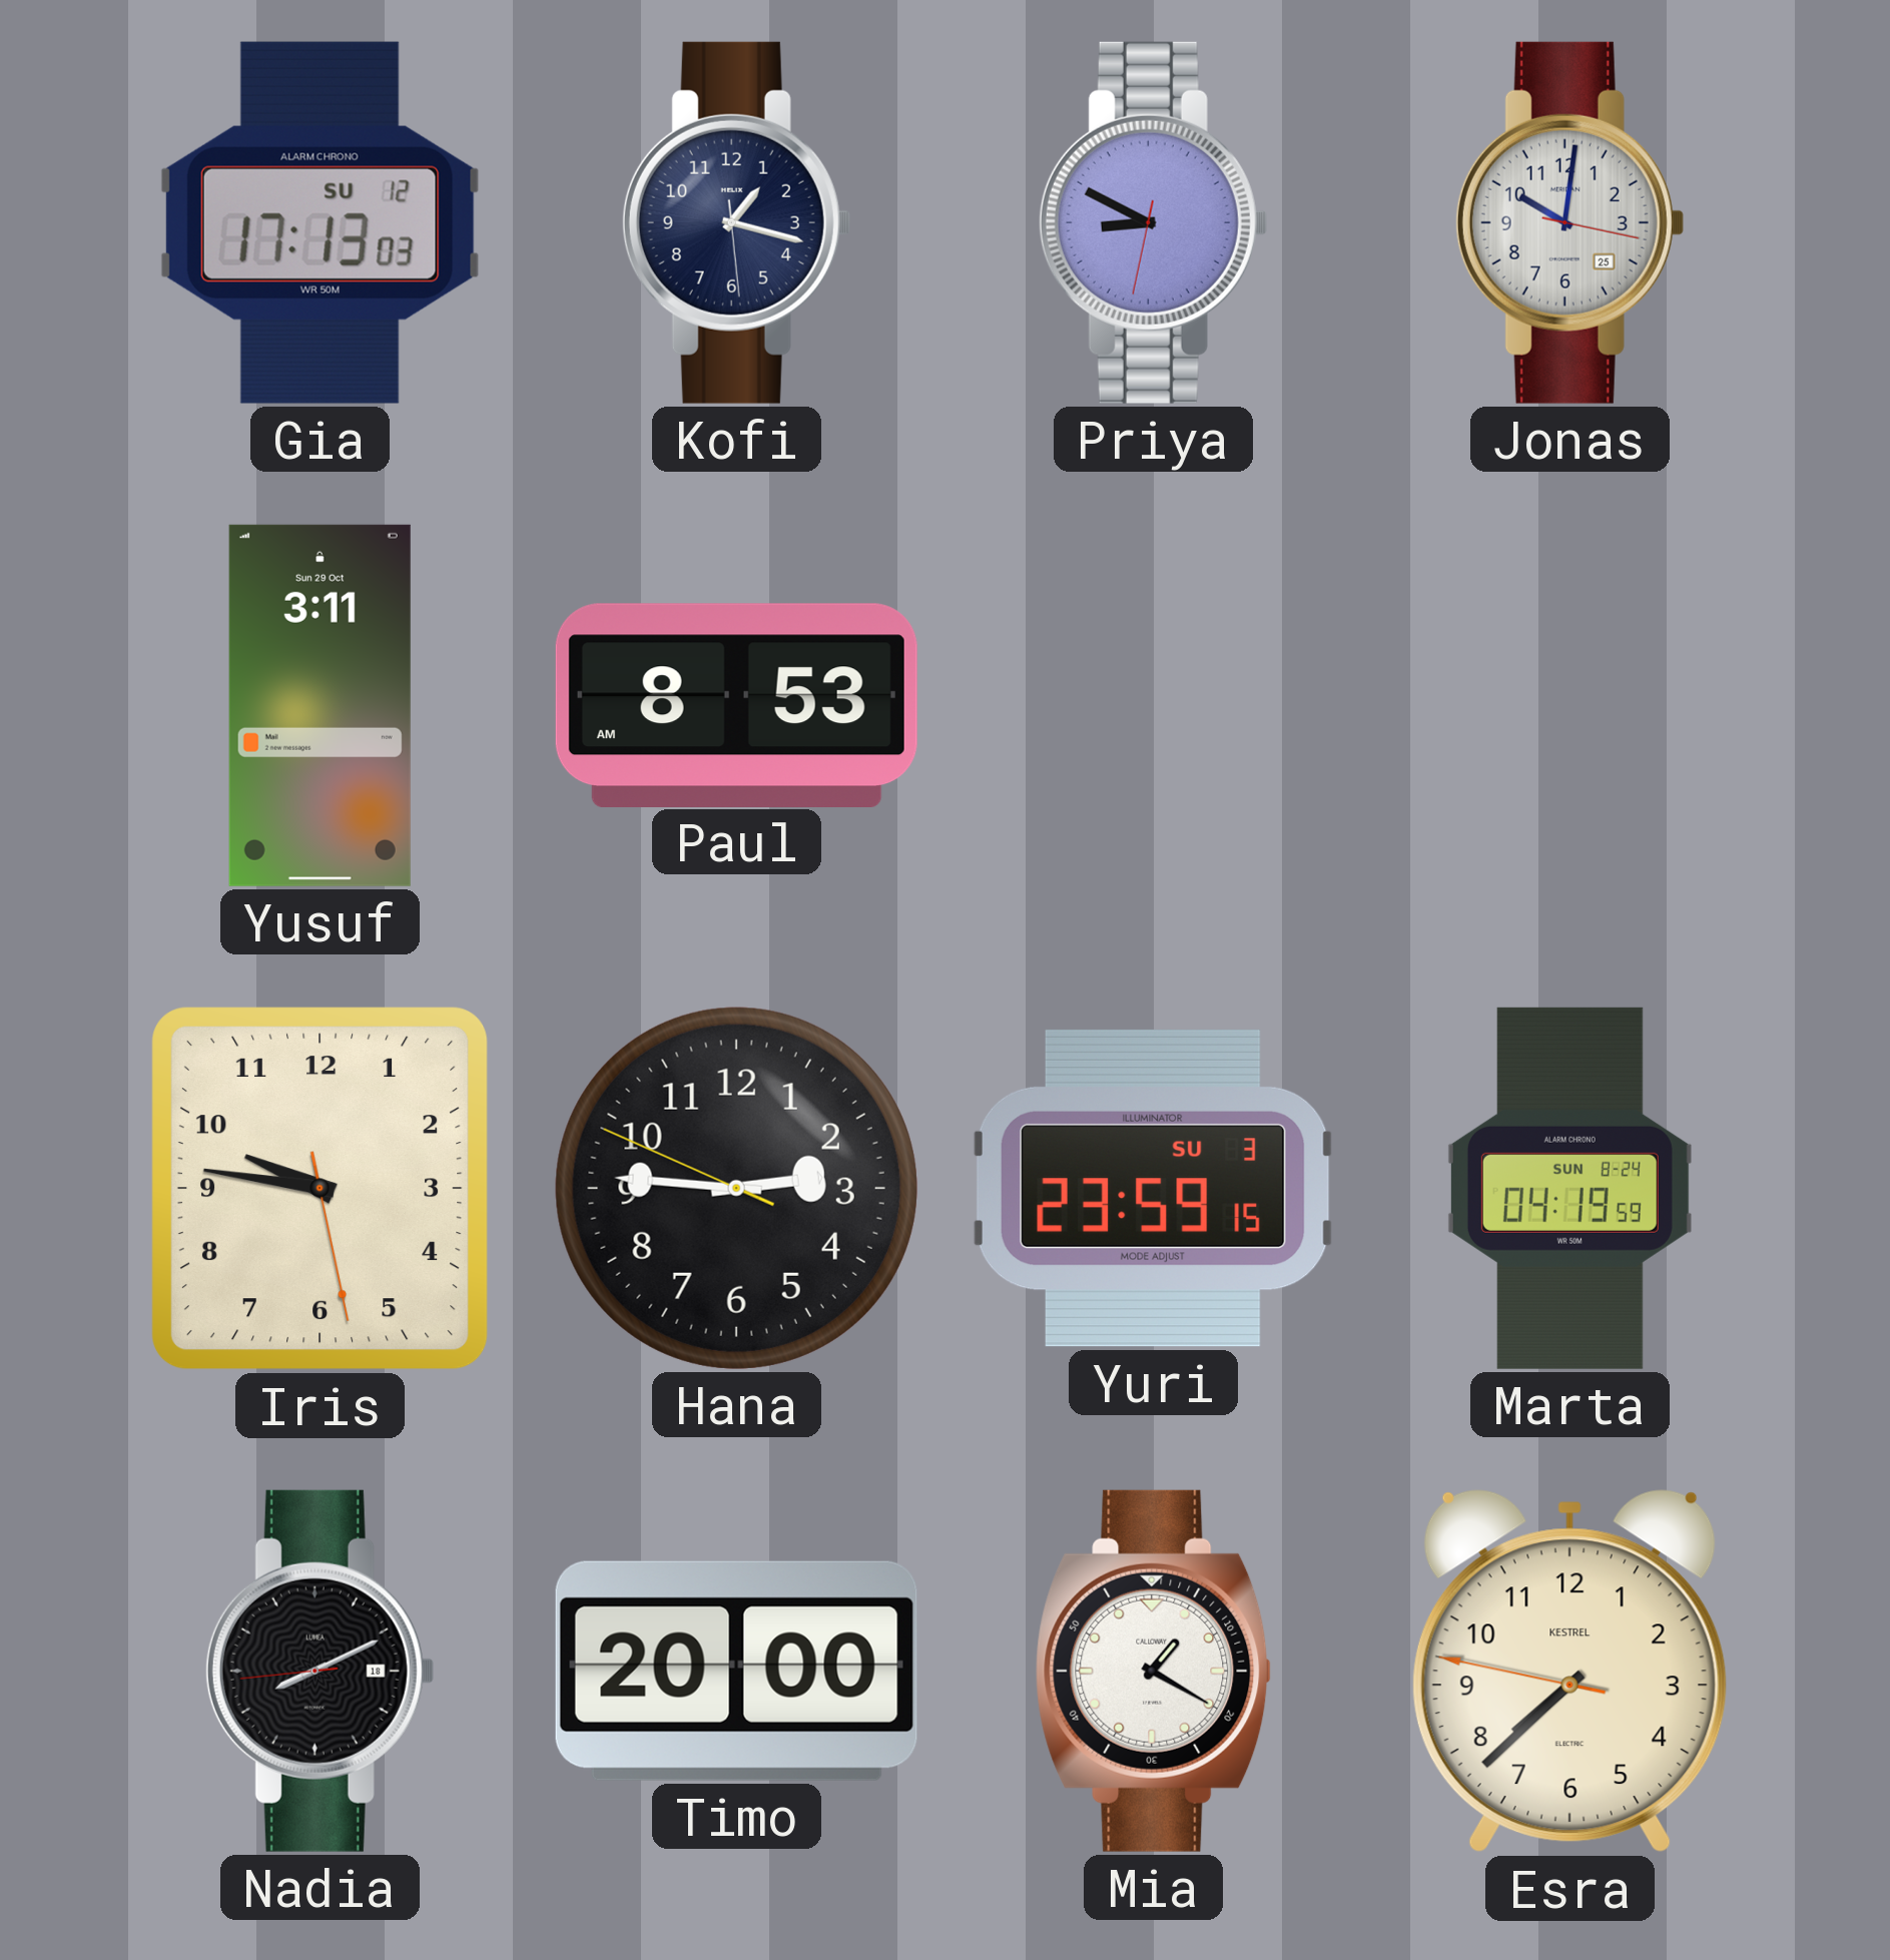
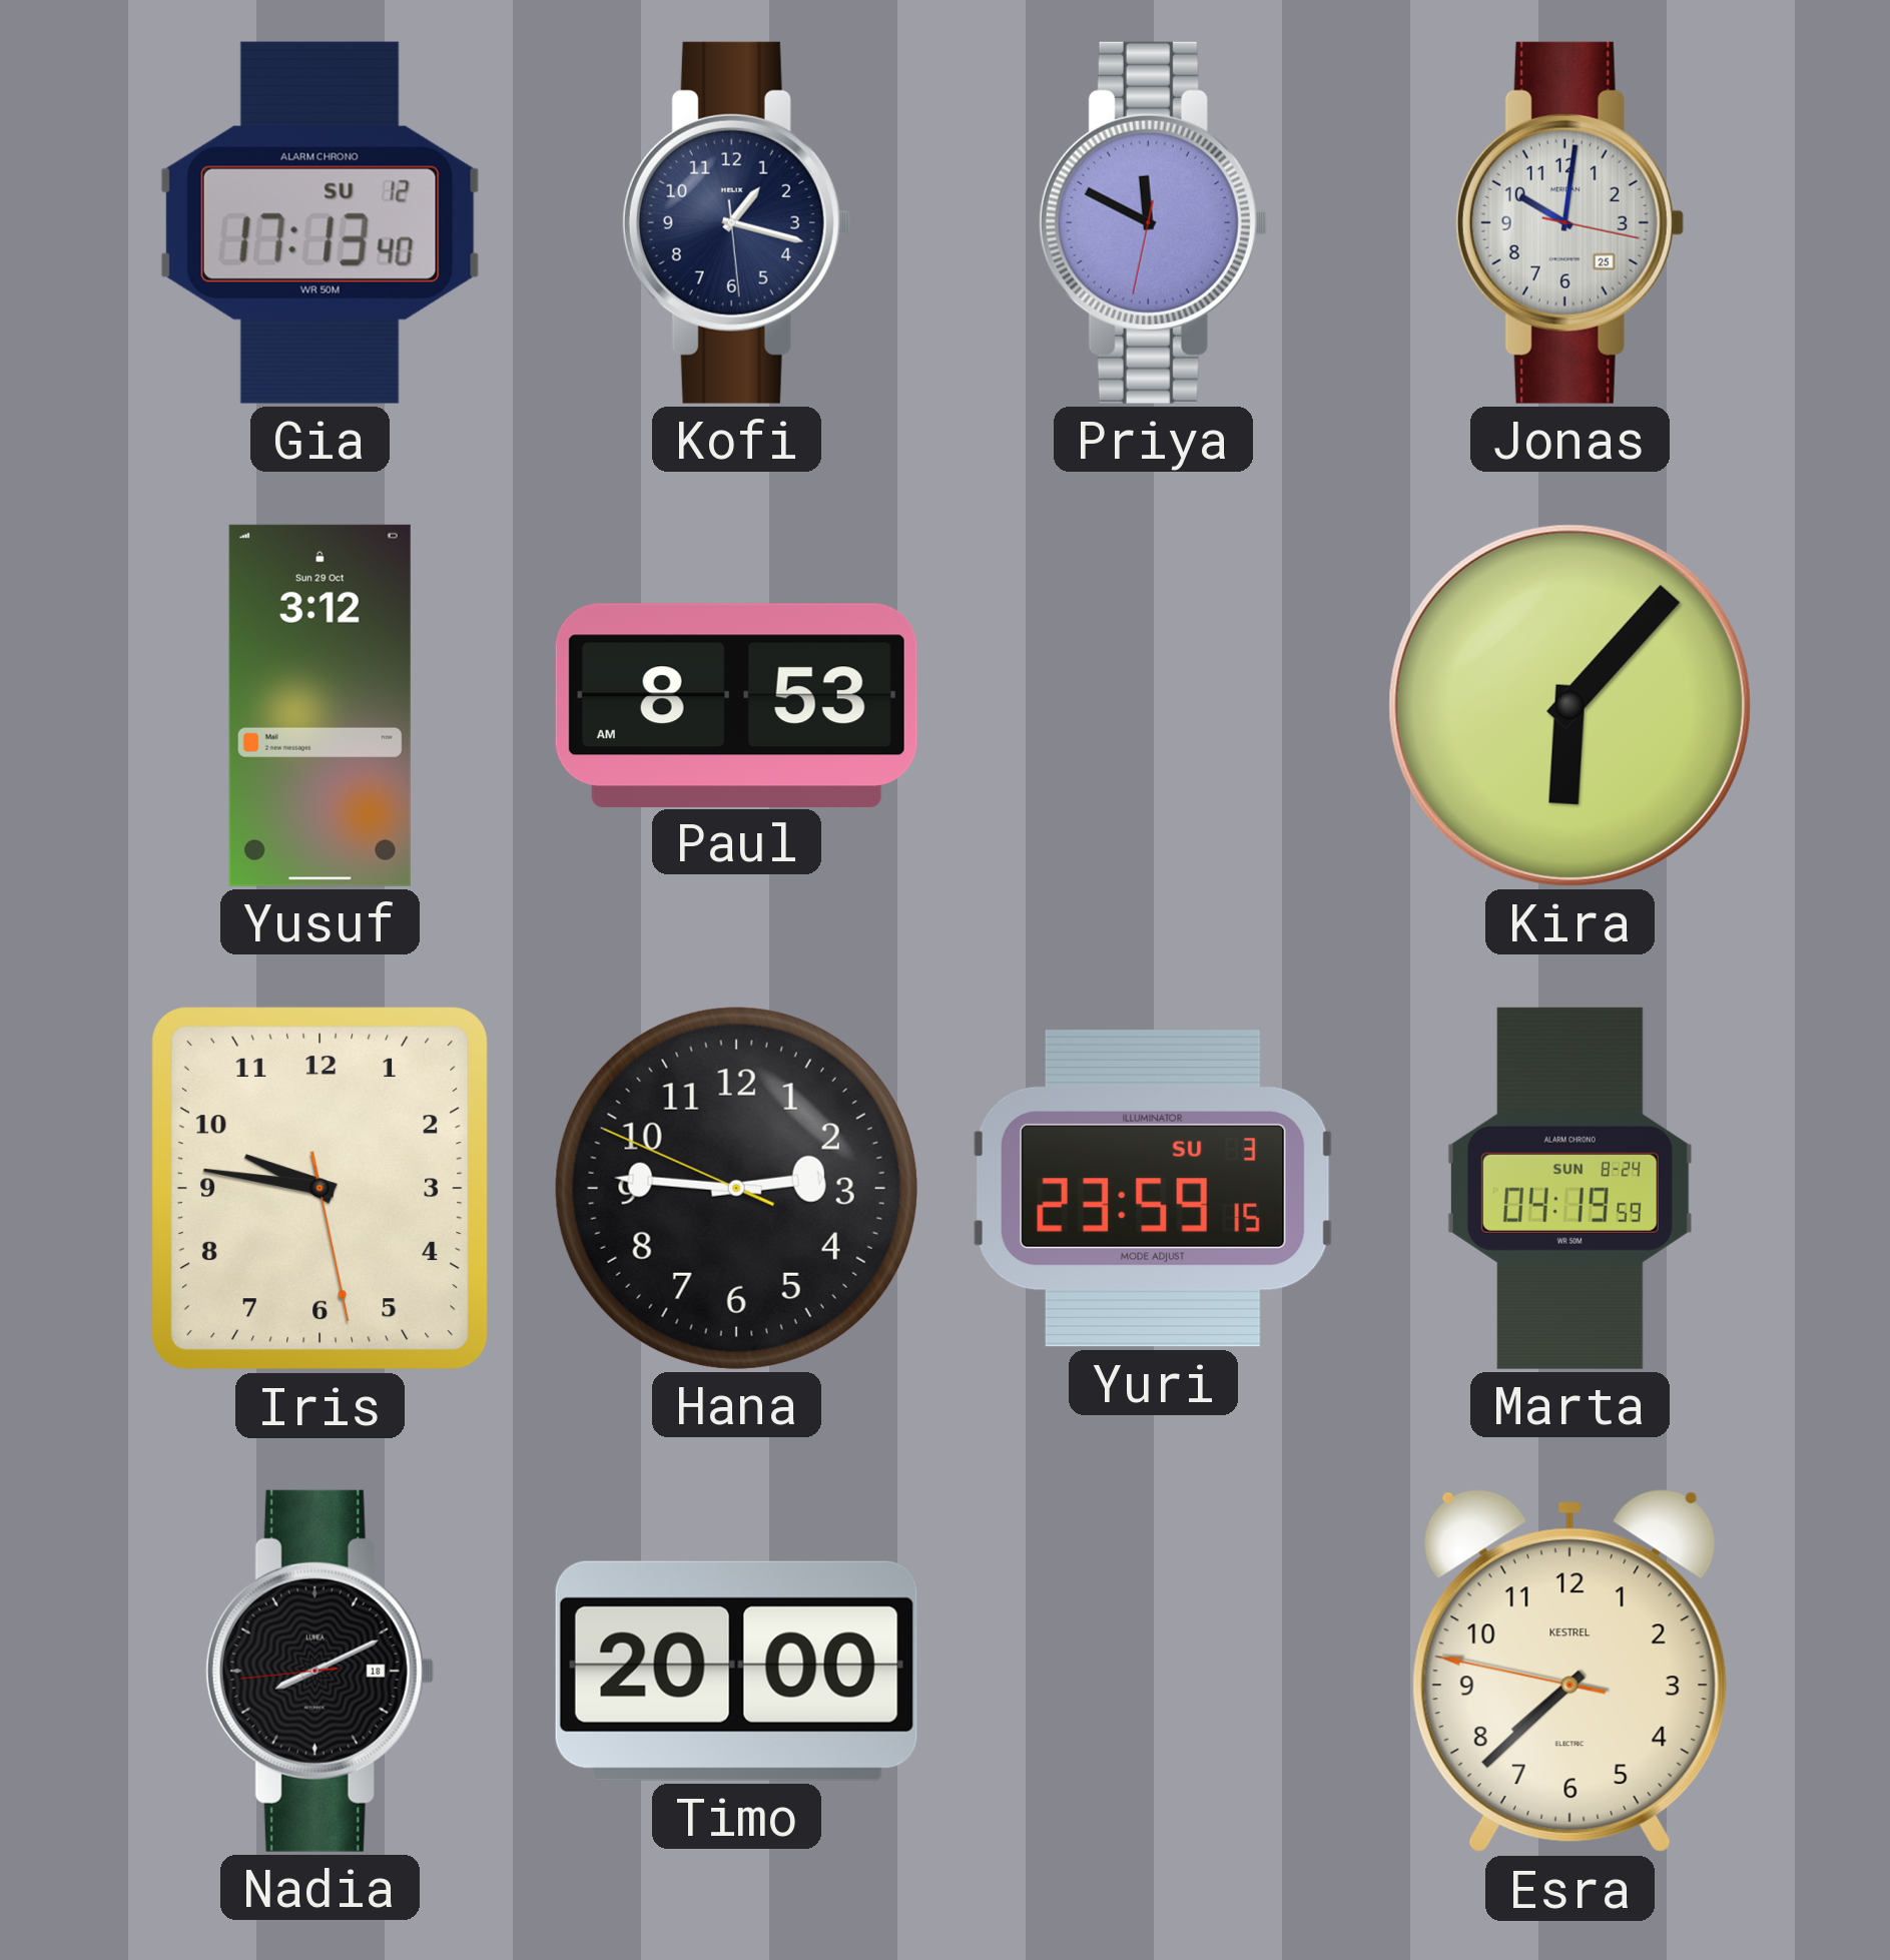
Gia: 17:13:03 -> 17:13:40 (320, 222)
Priya: 8:49 -> 11:49 (1153, 222)
Yusuf: 3:11 -> 3:12 (320, 705)
Kira: none -> 6:07 (1569, 705)
Mia: 1:20 -> none (1153, 1671)
